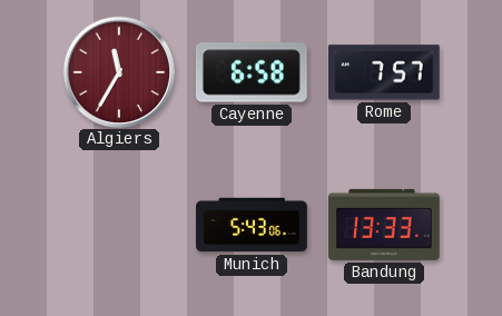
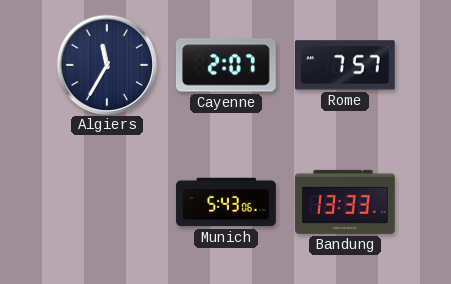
Algiers dial: burgundy -> navy (106, 64)
Cayenne: 6:58 -> 2:07 (226, 65)
